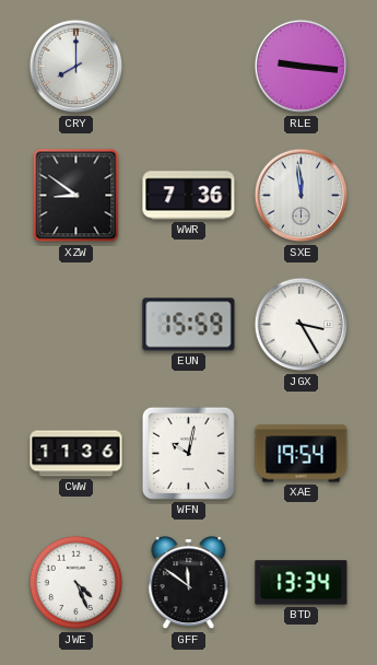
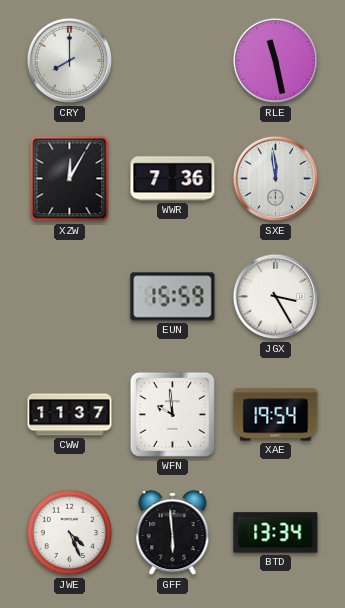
RLE: 9:16 -> 11:28 (276, 61)
XZW: 8:51 -> 12:05 (70, 179)
CWW: 11:36 -> 11:37 (70, 415)
WFN: 10:02 -> 9:59 (172, 414)
GFF: 11:51 -> 5:59 (173, 534)
